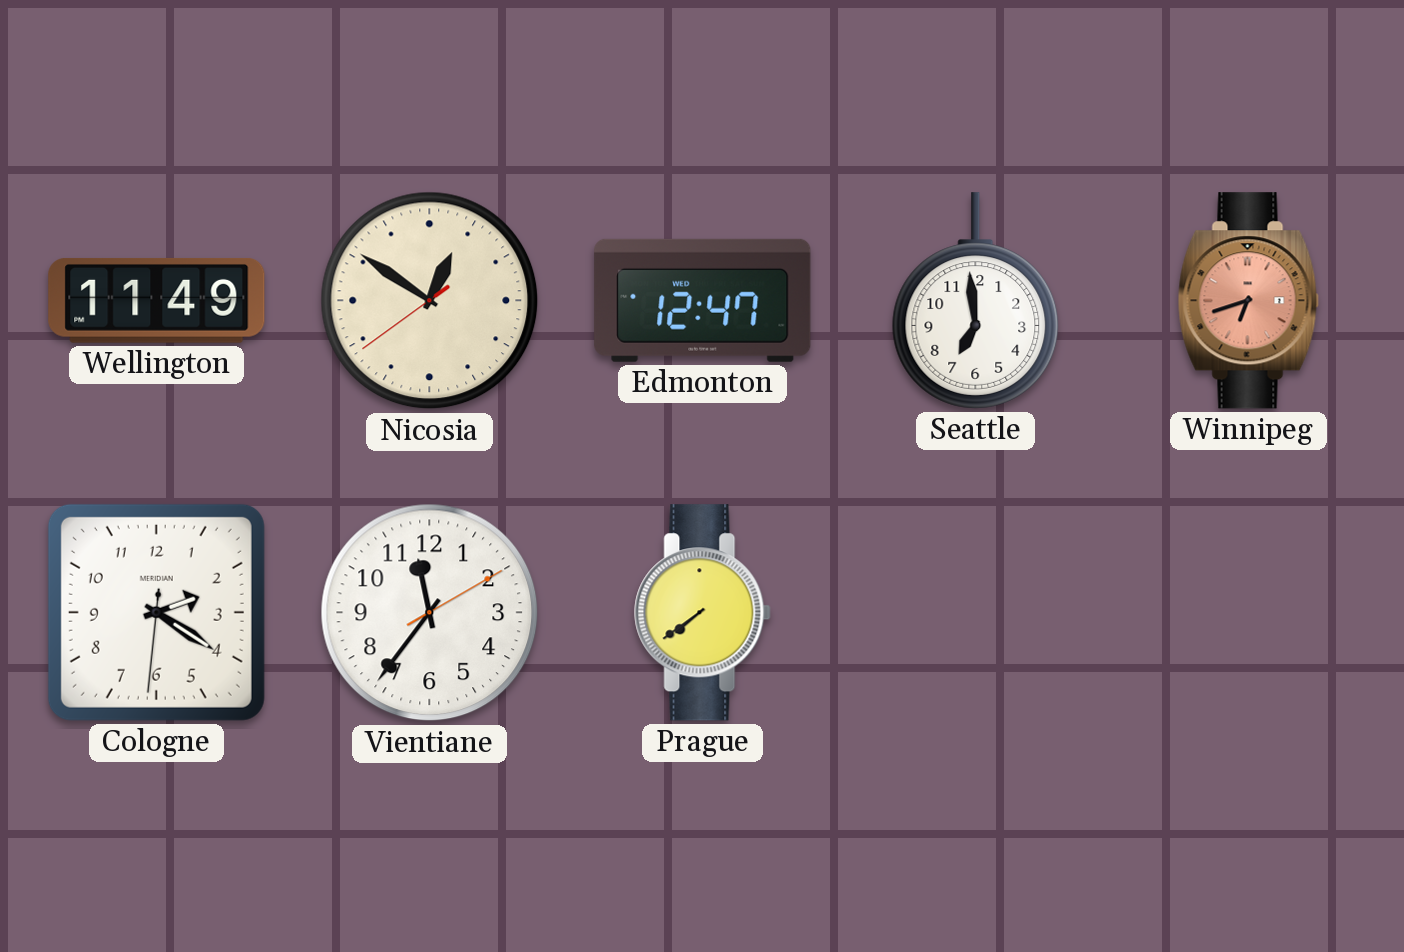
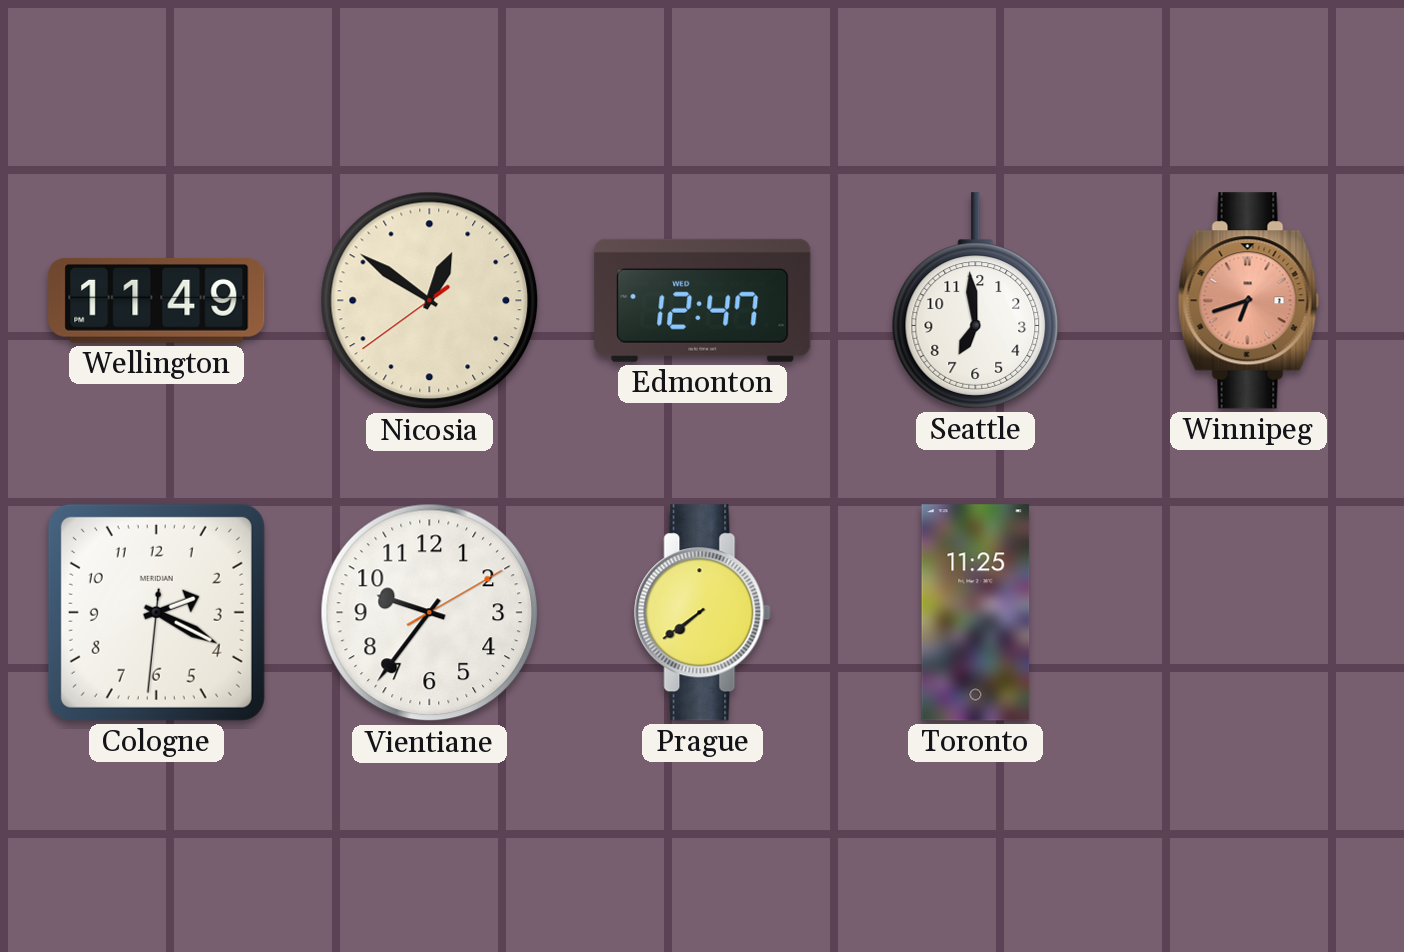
Cologne: 2:20 -> 2:19 (156, 612)
Vientiane: 11:36 -> 9:36 (430, 613)
Toronto: none -> 11:25 (976, 613)
